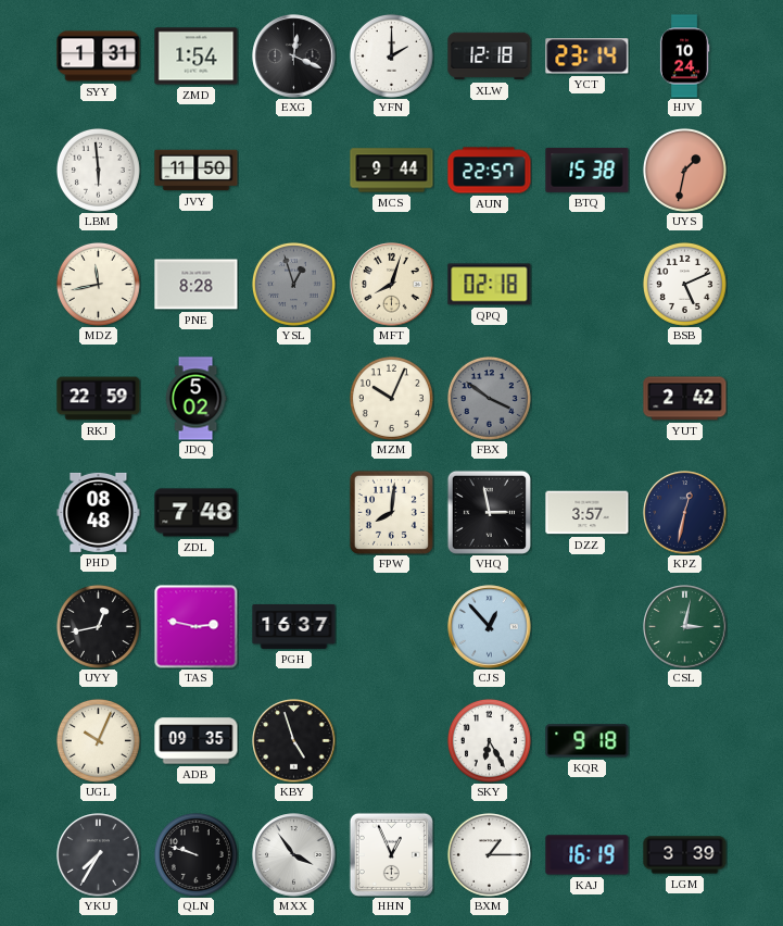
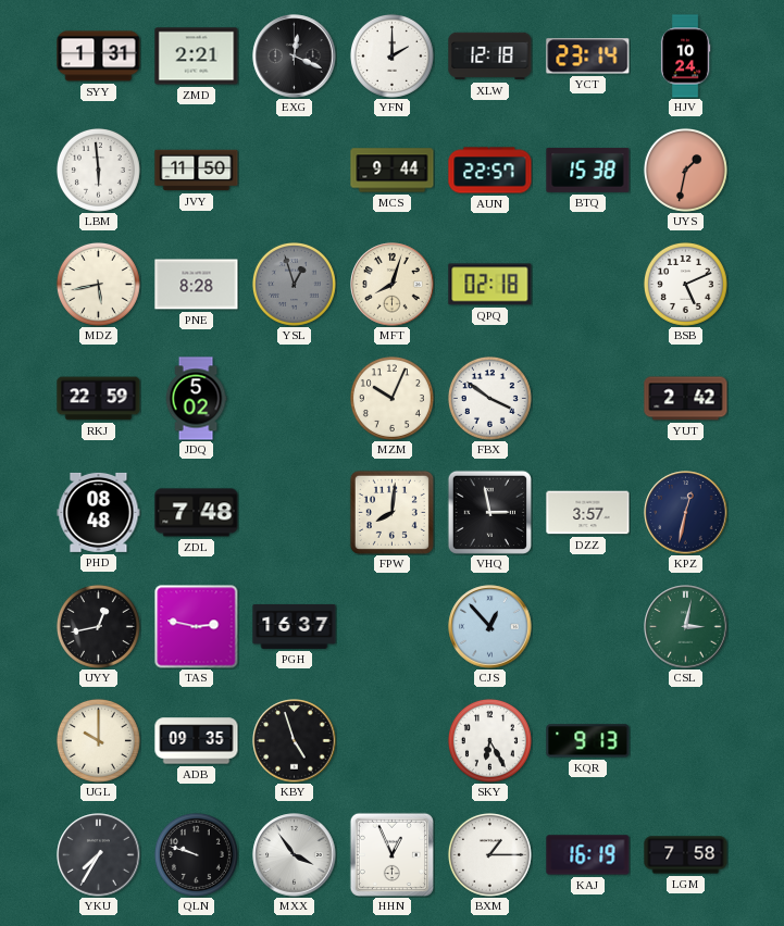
ZMD: 1:54 -> 2:21 (197, 57)
MDZ: 11:43 -> 5:43 (98, 284)
FBX dial: grey -> white (489, 398)
UGL: 10:04 -> 10:00 (98, 740)
KQR: 9:18 -> 9:13 (588, 741)
LGM: 3:39 -> 7:58 (686, 855)
